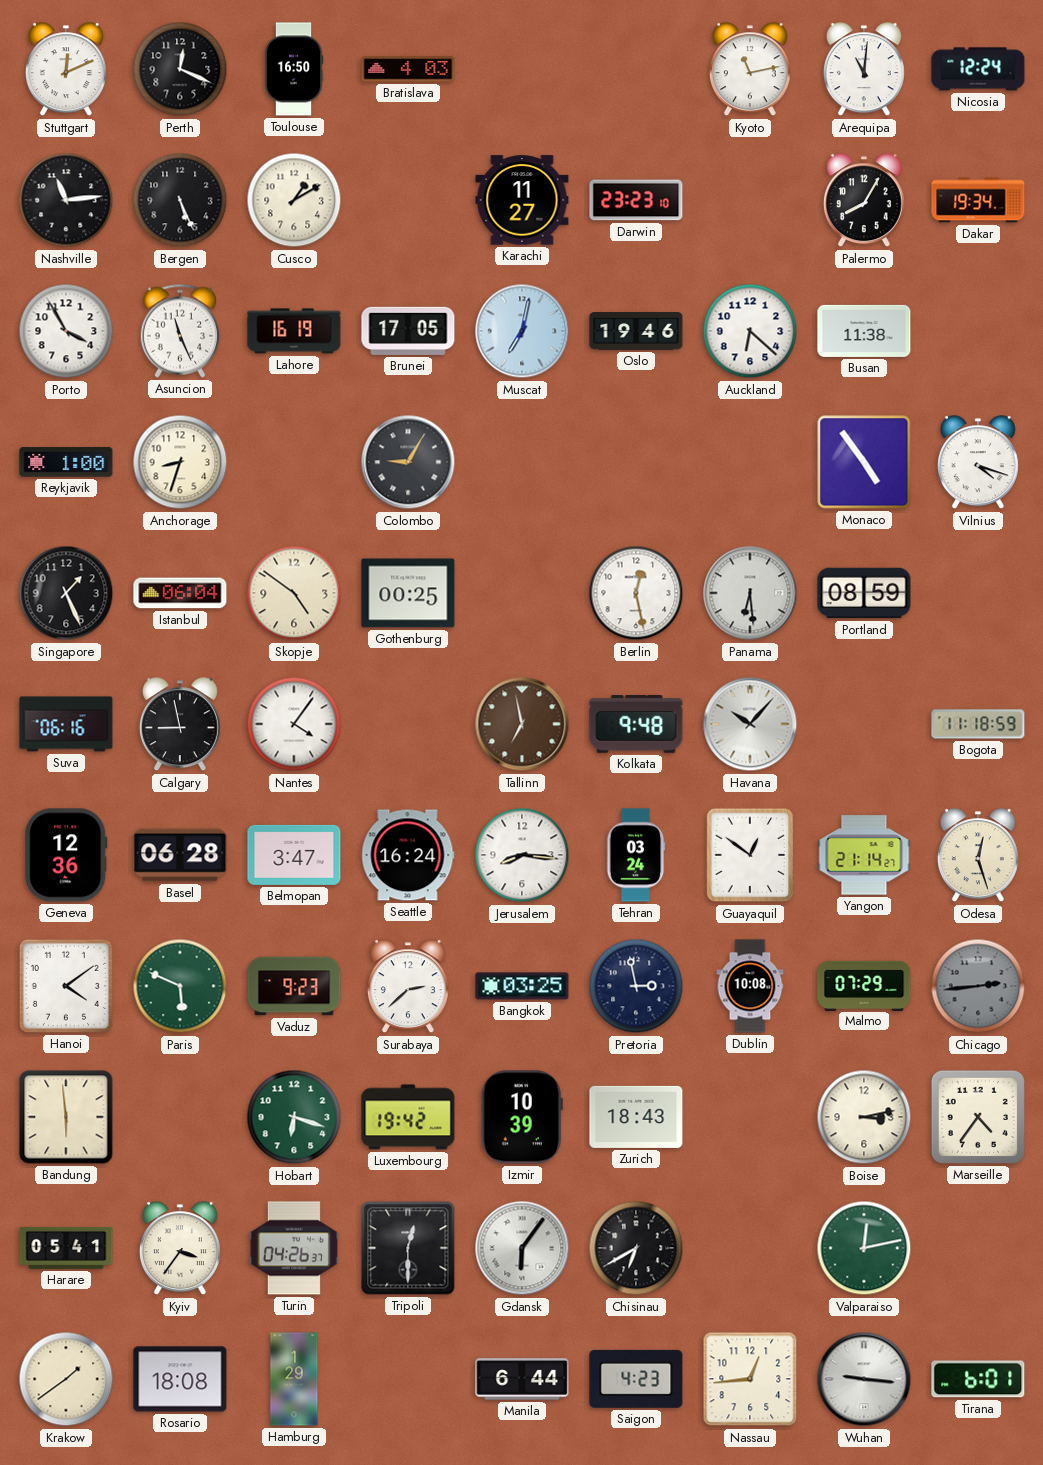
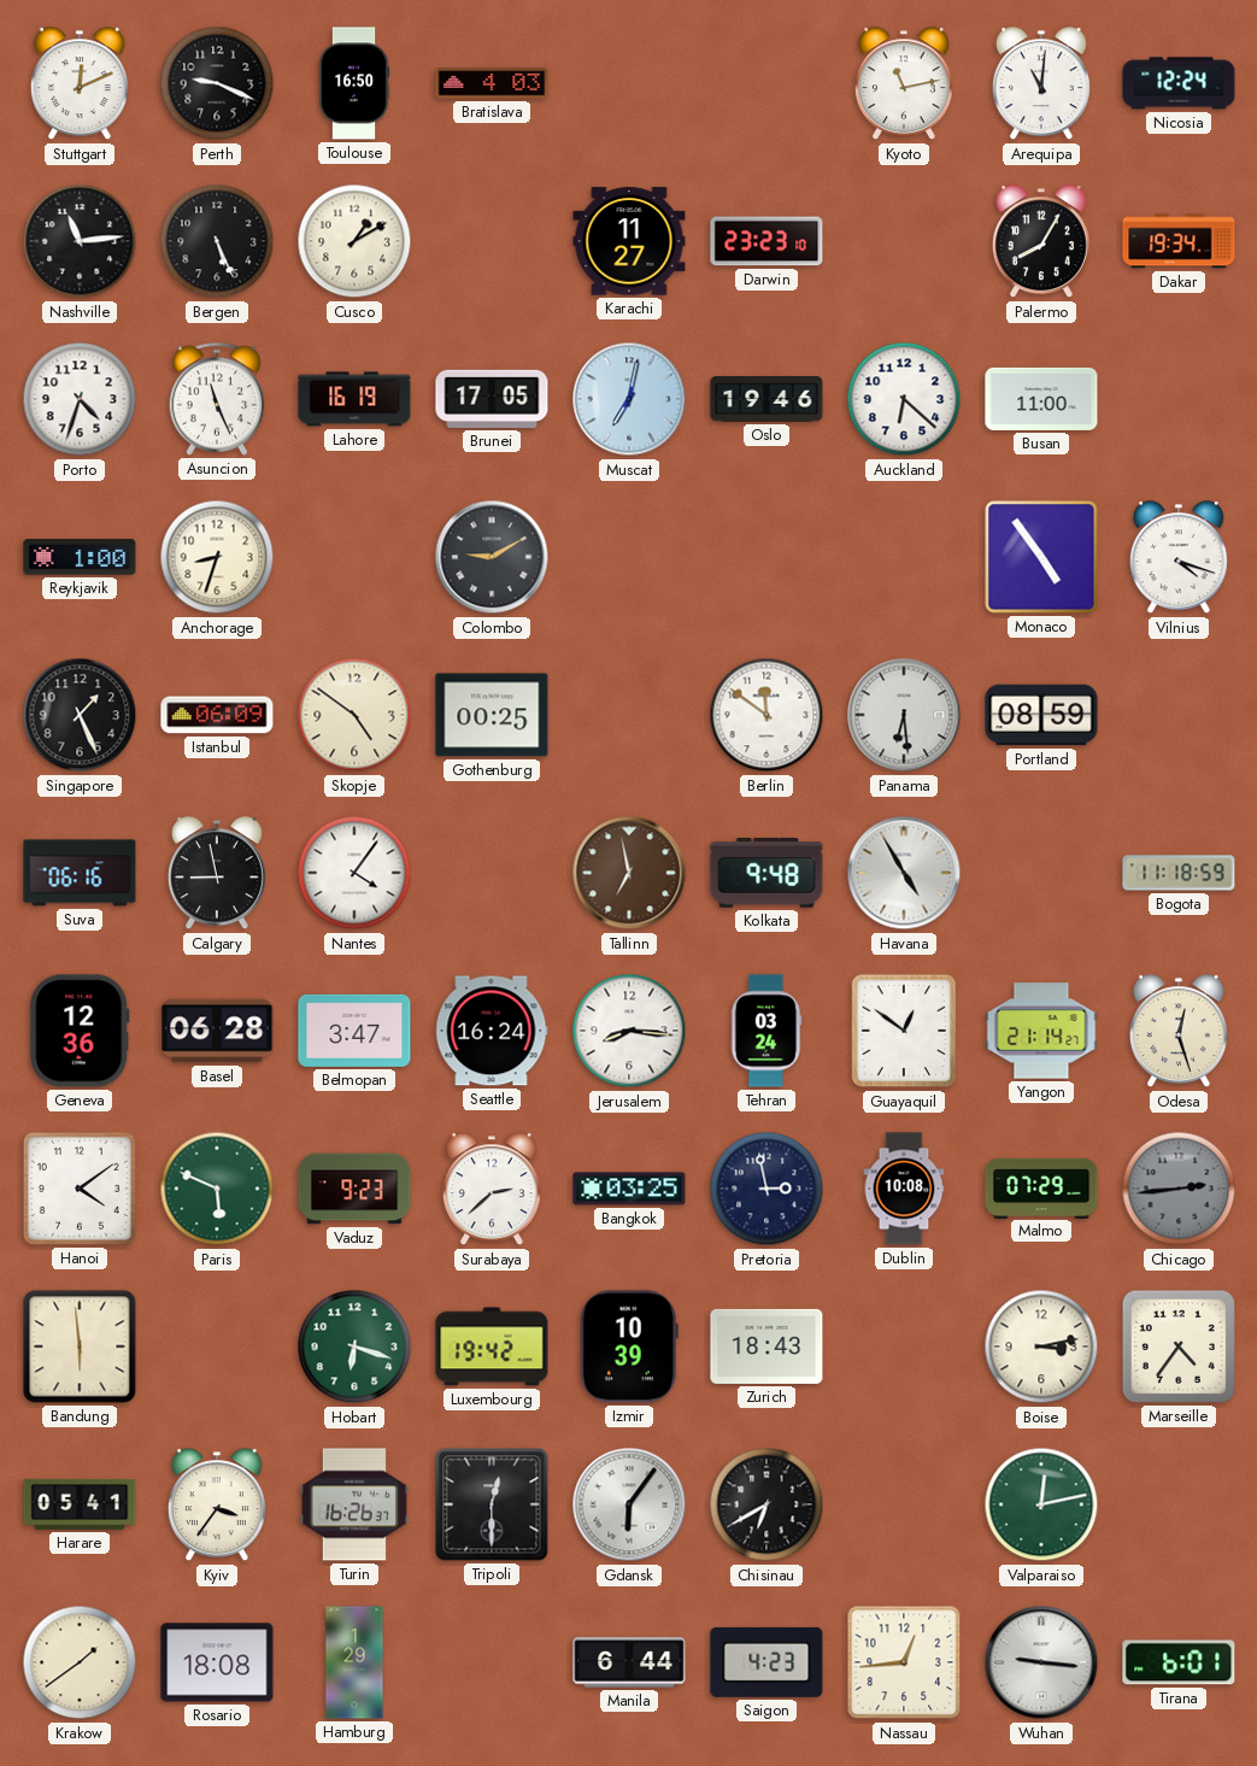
Perth: 12:19 -> 9:19 (217, 83)
Porto: 3:55 -> 4:33 (80, 399)
Busan: 11:38 -> 11:00 (1041, 399)
Colombo: 9:05 -> 9:10 (492, 557)
Istanbul: 06:04 -> 06:09 (217, 715)
Berlin: 12:28 -> 11:51 (766, 715)
Havana: 10:07 -> 4:55 (904, 873)
Turin: 04:26 -> 16:26 (354, 1504)
